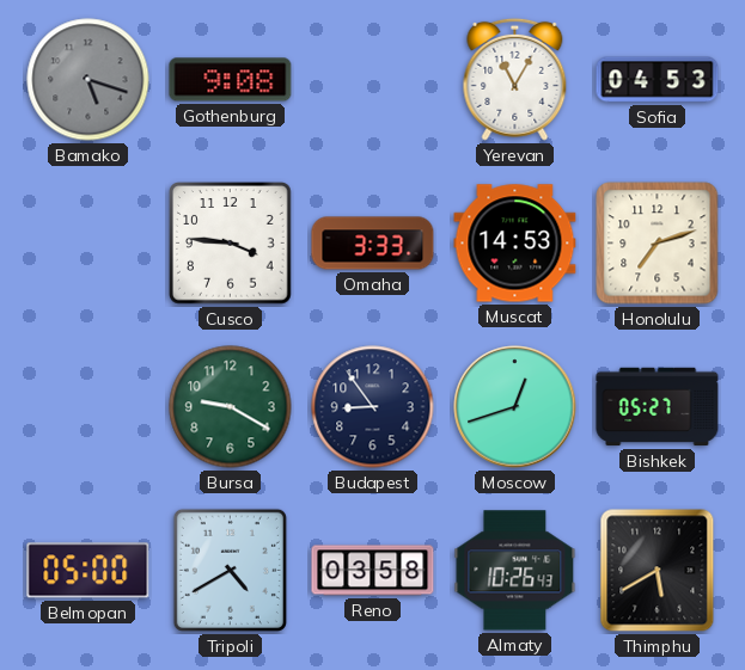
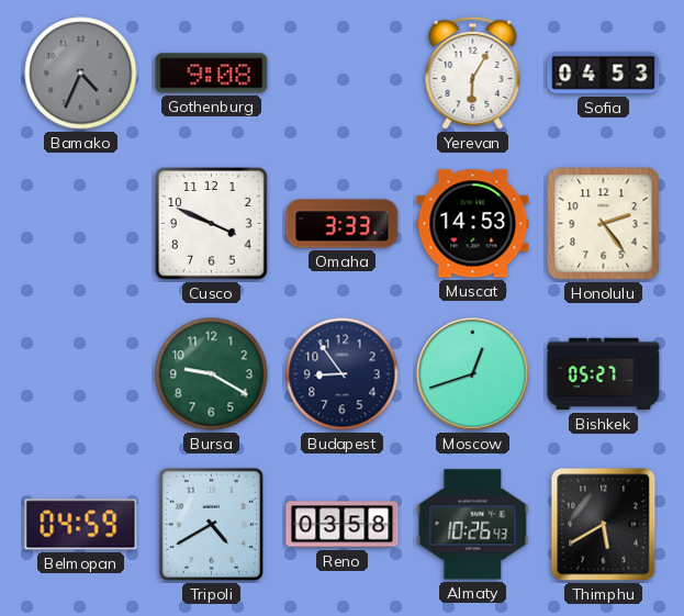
Bamako: 5:18 -> 4:34 (81, 74)
Yerevan: 11:05 -> 6:05 (473, 72)
Cusco: 3:46 -> 3:49 (212, 224)
Honolulu: 7:12 -> 2:24 (604, 224)
Belmopan: 05:00 -> 04:59 (81, 525)
